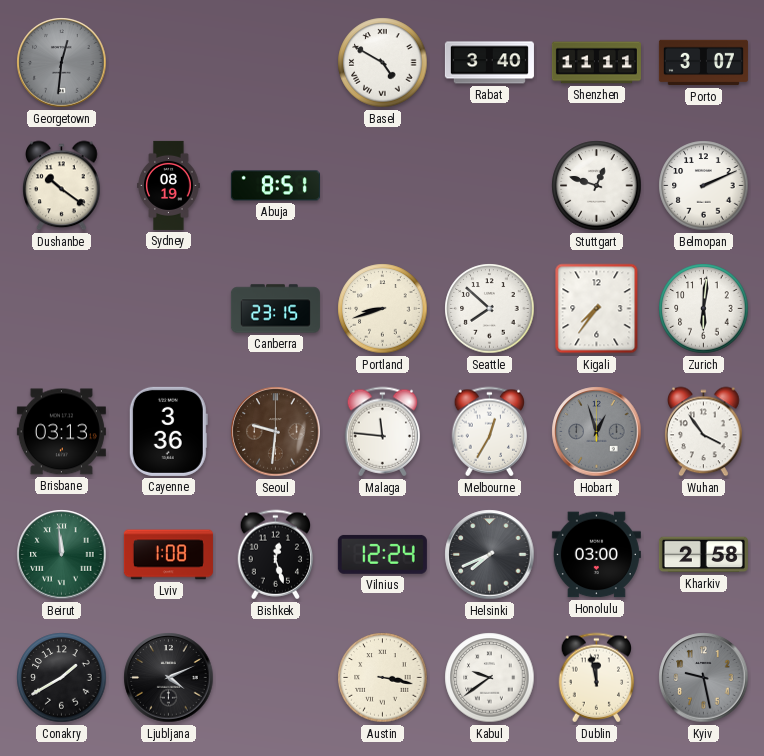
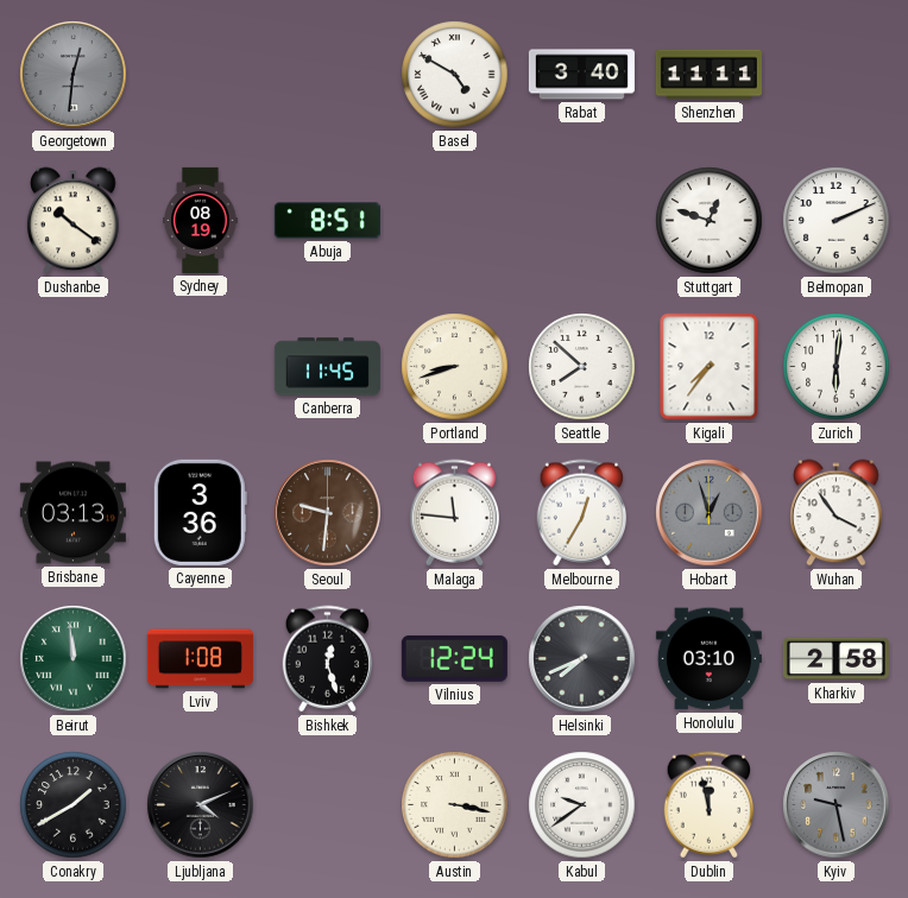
Porto: 3:07 -> none (703, 63)
Canberra: 23:15 -> 11:45 (327, 367)
Honolulu: 03:00 -> 03:10 (708, 659)
